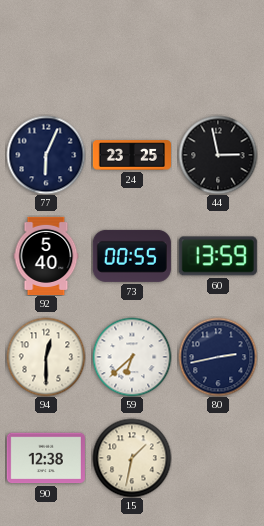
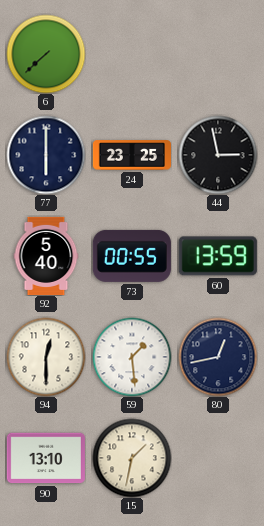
6: none -> 7:38 (46, 54)
77: 6:04 -> 6:00 (46, 155)
59: 6:38 -> 1:29 (132, 357)
80: 2:43 -> 12:43 (218, 357)
90: 12:38 -> 13:10 (46, 458)
